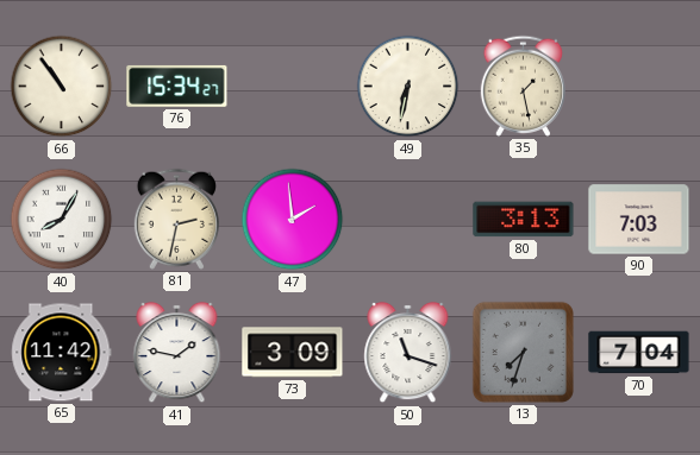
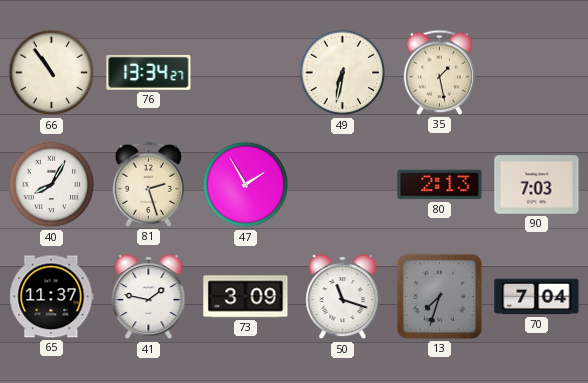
76: 15:34 -> 13:34 (149, 72)
81: 2:32 -> 2:27 (148, 184)
47: 1:59 -> 1:55 (246, 185)
80: 3:13 -> 2:13 (440, 185)
65: 11:42 -> 11:37 (52, 297)
